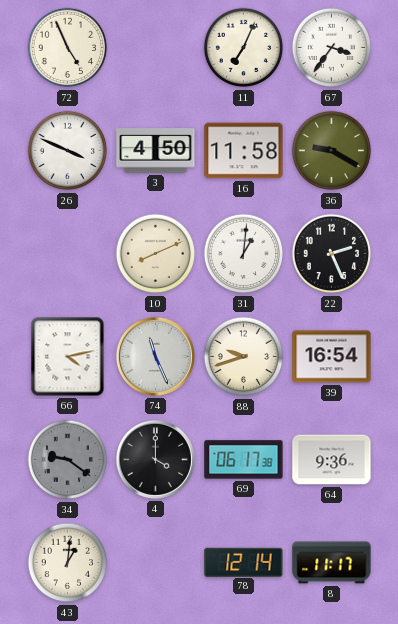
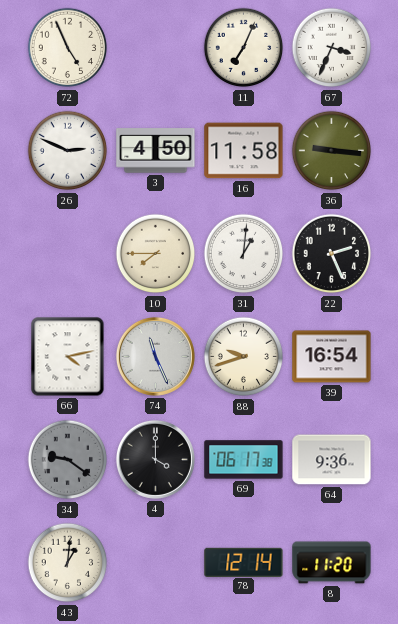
67: 3:36 -> 3:34 (332, 48)
26: 3:49 -> 2:49 (68, 151)
36: 9:20 -> 9:16 (332, 151)
10: 8:11 -> 7:45 (156, 254)
8: 11:17 -> 11:20 (332, 563)
